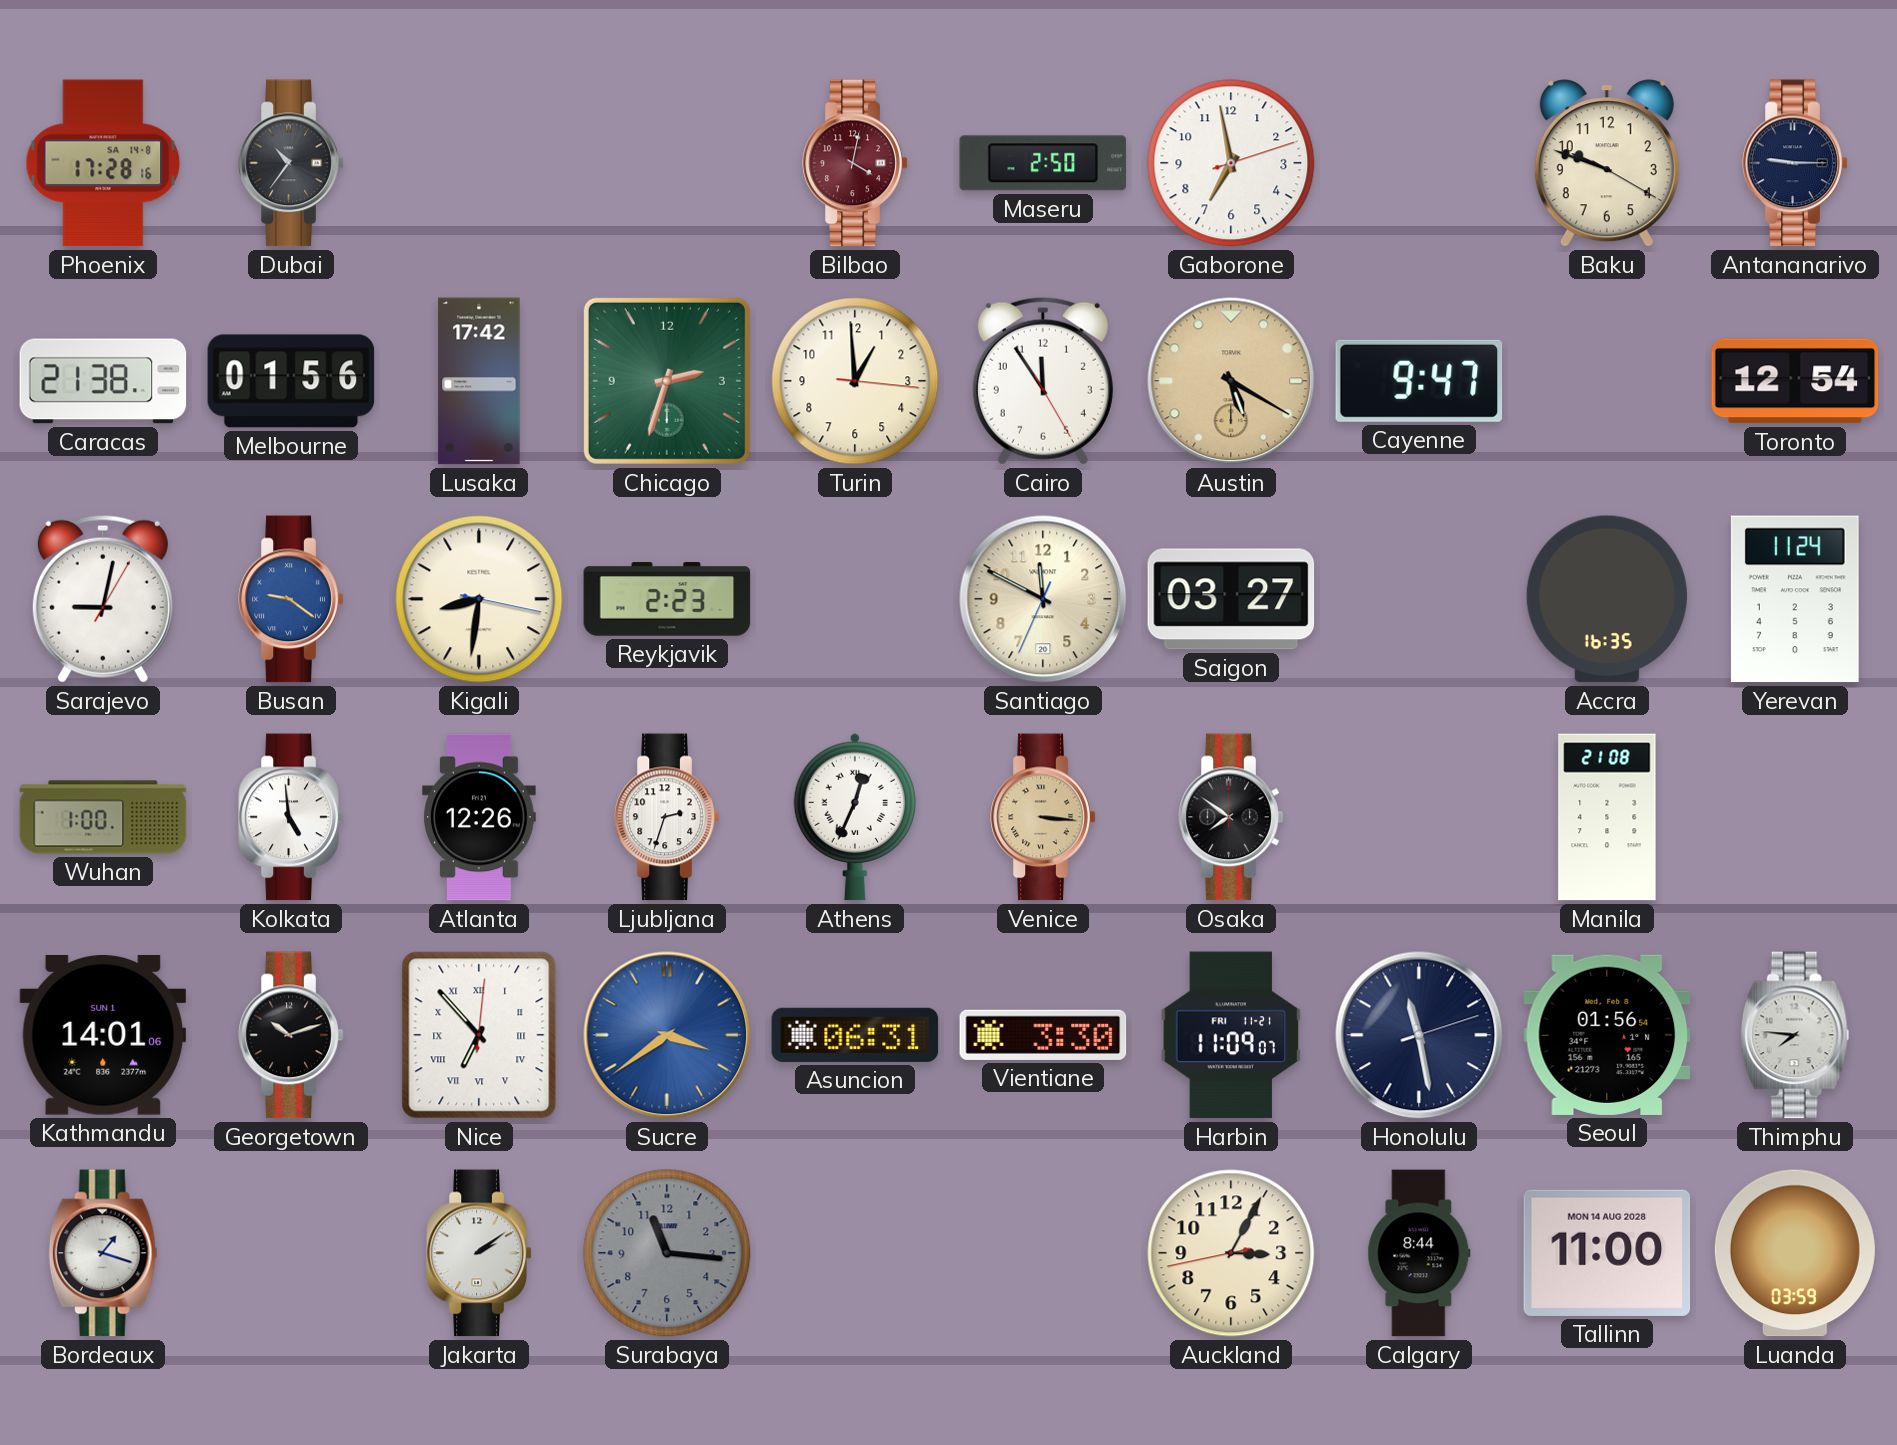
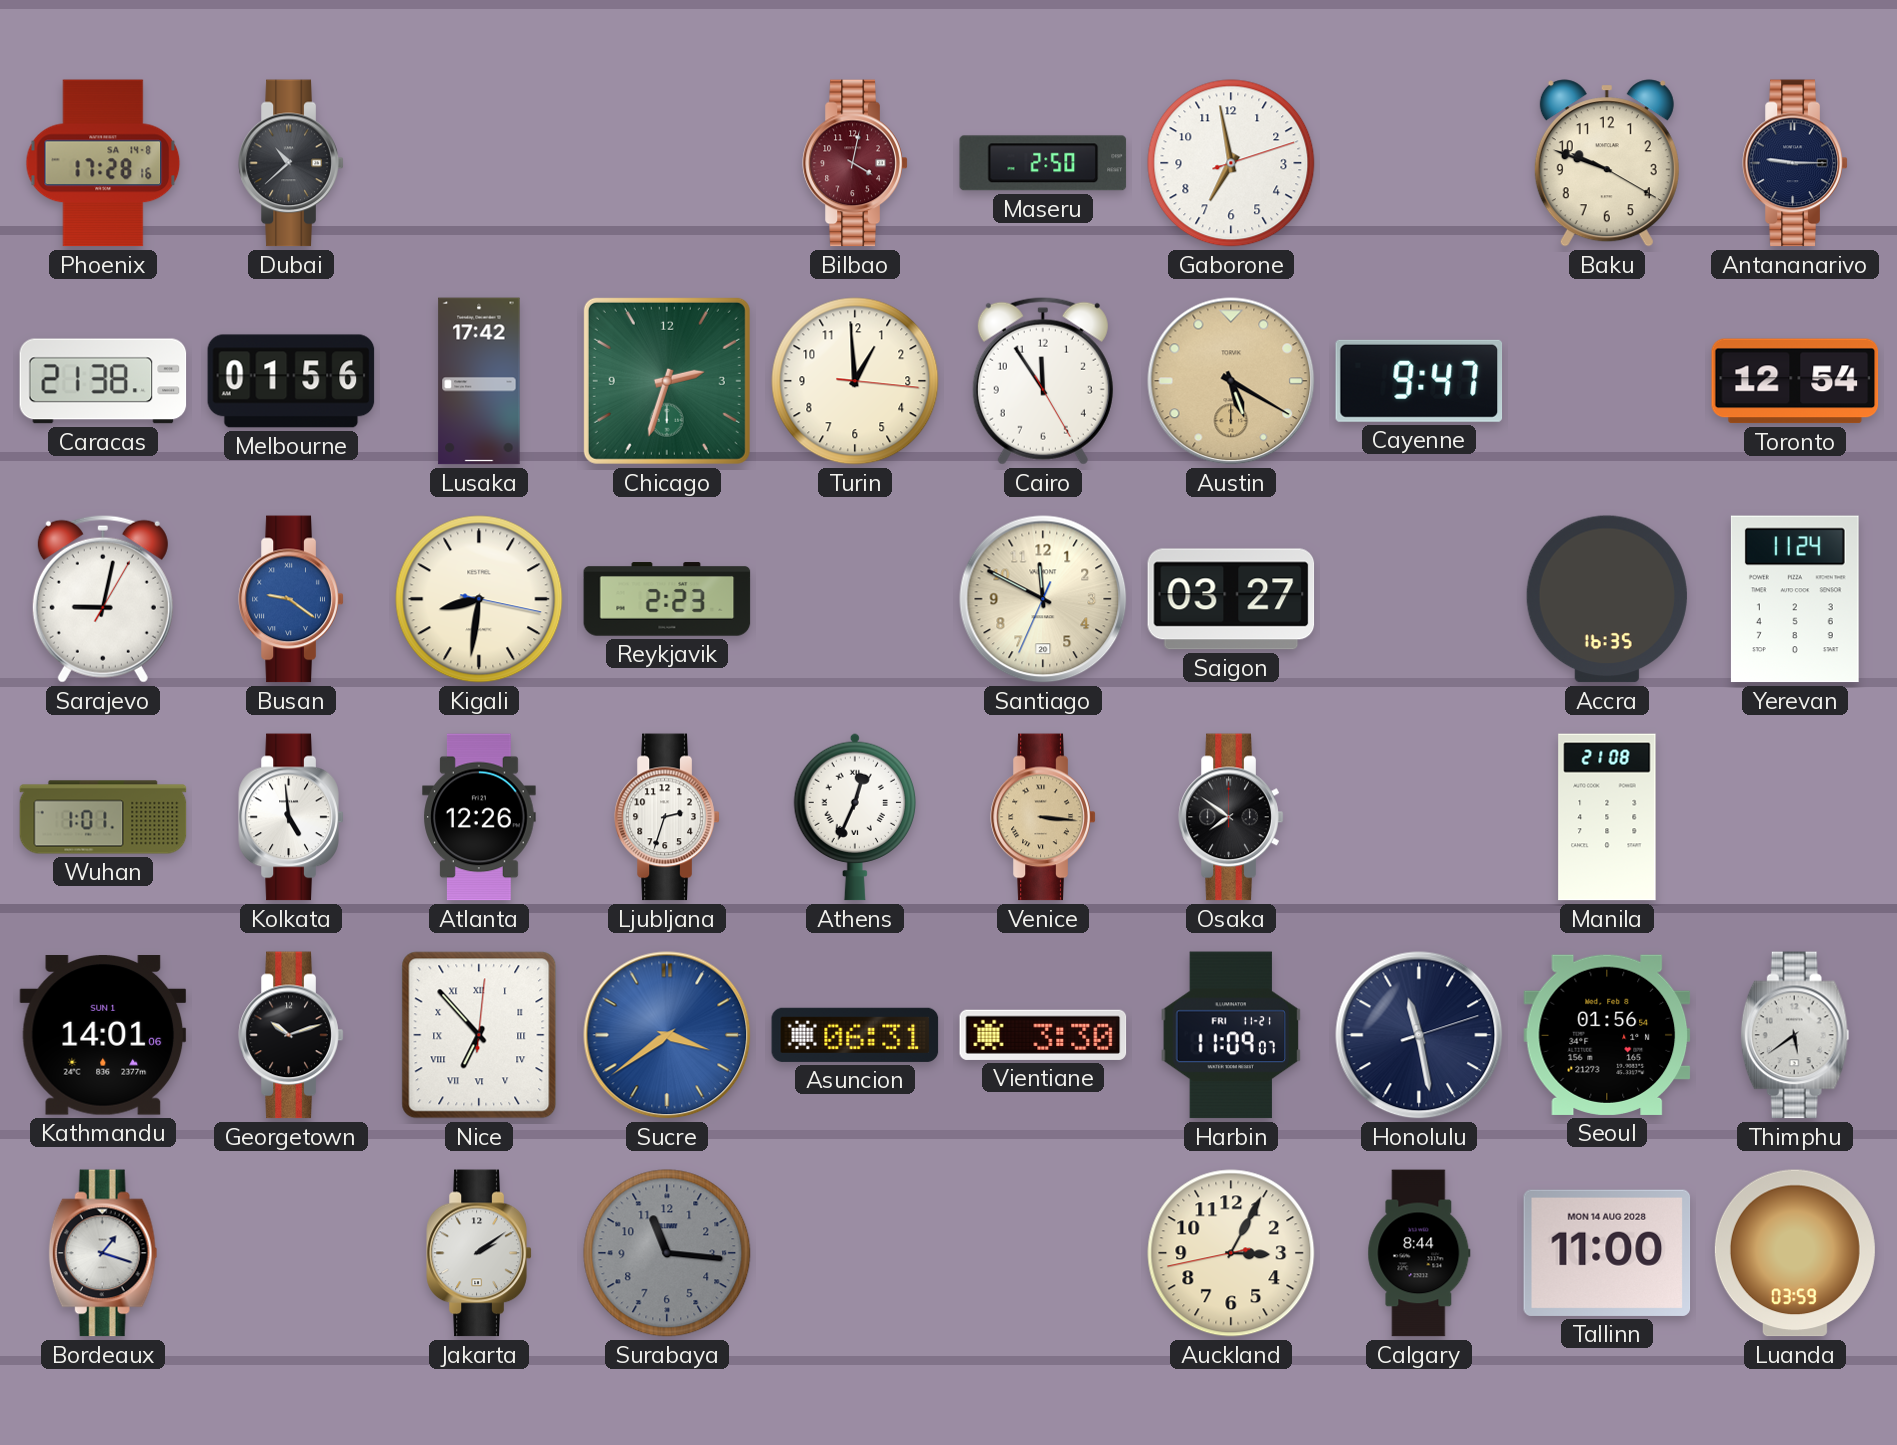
Dubai: 10:36 -> 10:38 (291, 163)
Wuhan: 1:00 -> 1:01 (103, 817)
Thimphu: 7:46 -> 5:39 (1795, 1035)
